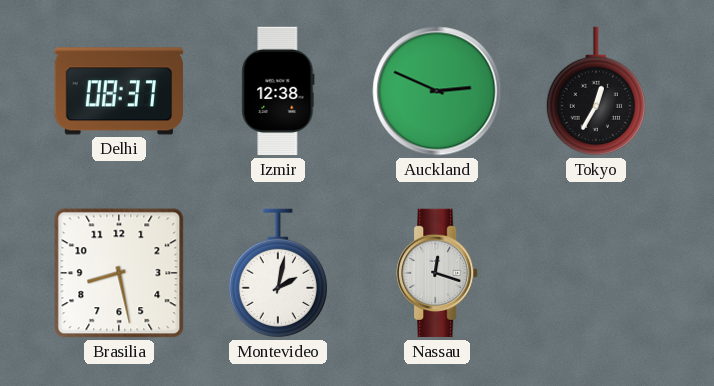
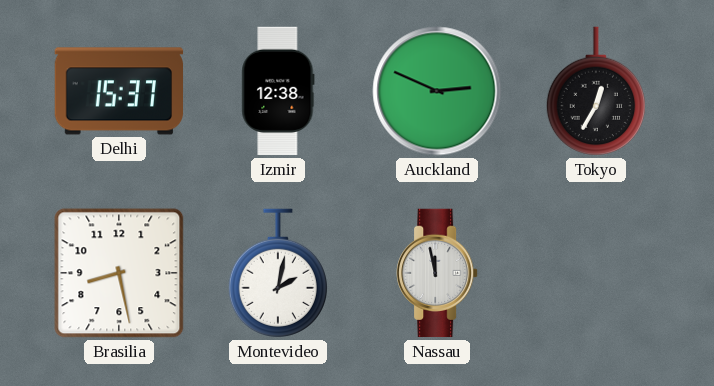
Delhi: 08:37 -> 15:37 (119, 91)
Nassau: 12:18 -> 11:58 (437, 273)
